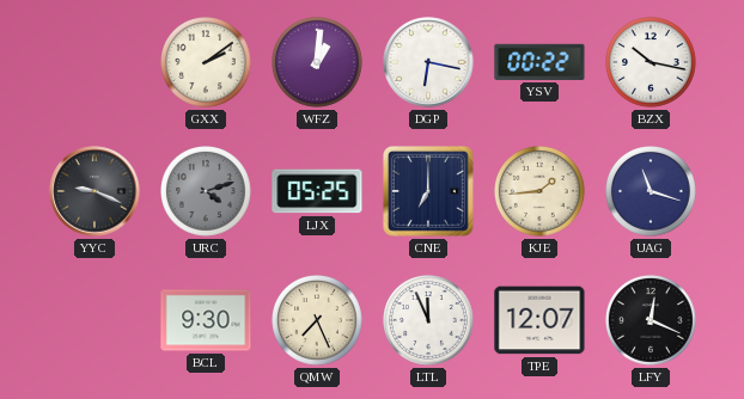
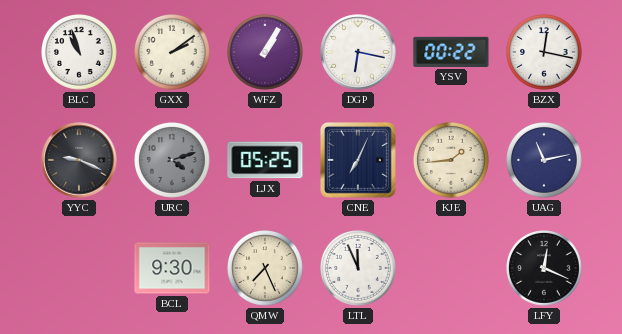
BLC: none -> 10:57 (80, 53)
WFZ: 1:01 -> 1:05 (266, 53)
BZX: 10:17 -> 12:17 (545, 53)
CNE: 7:00 -> 7:04 (358, 160)
UAG: 11:18 -> 11:13 (545, 161)
TPE: 12:07 -> none (539, 320)
